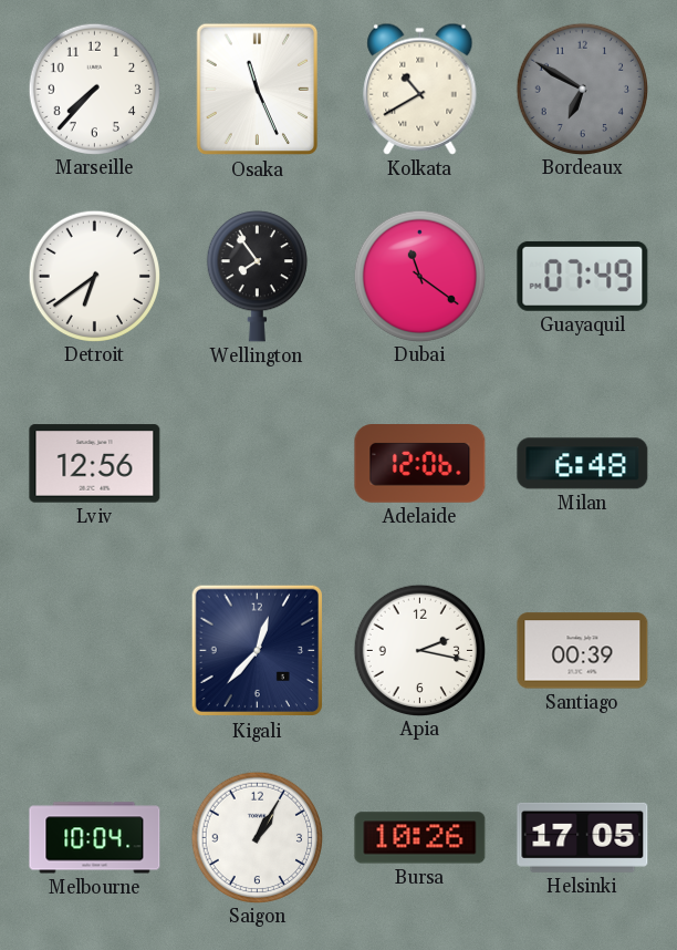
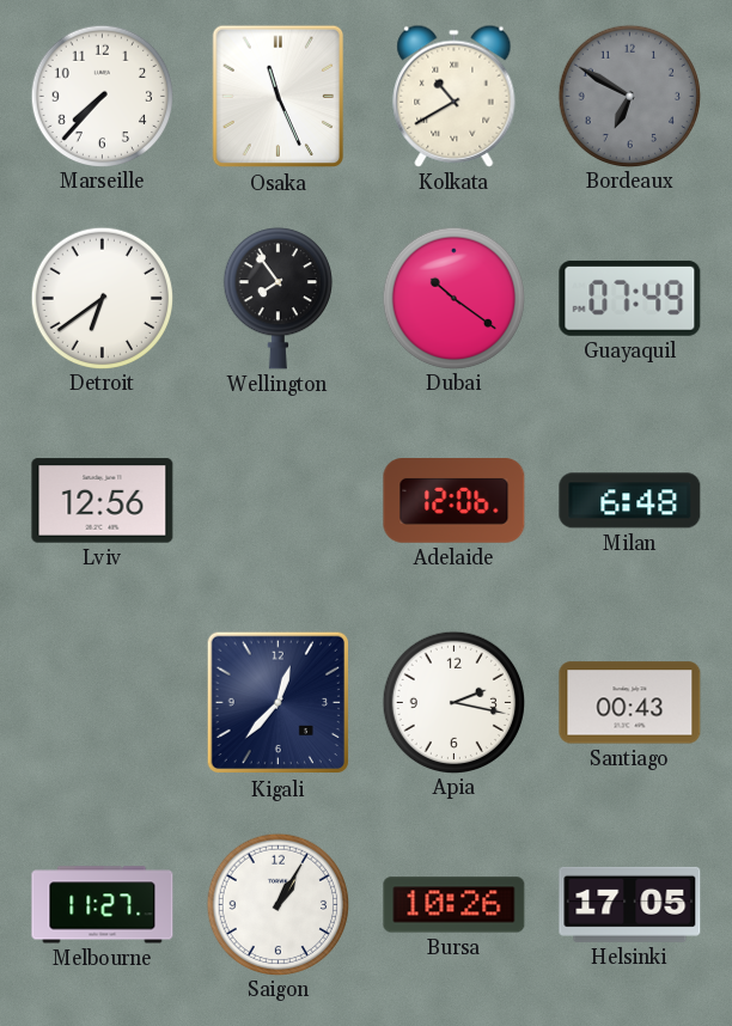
Dubai: 11:21 -> 10:21 (453, 298)
Santiago: 00:39 -> 00:43 (630, 703)
Melbourne: 10:04 -> 11:27 (103, 905)
